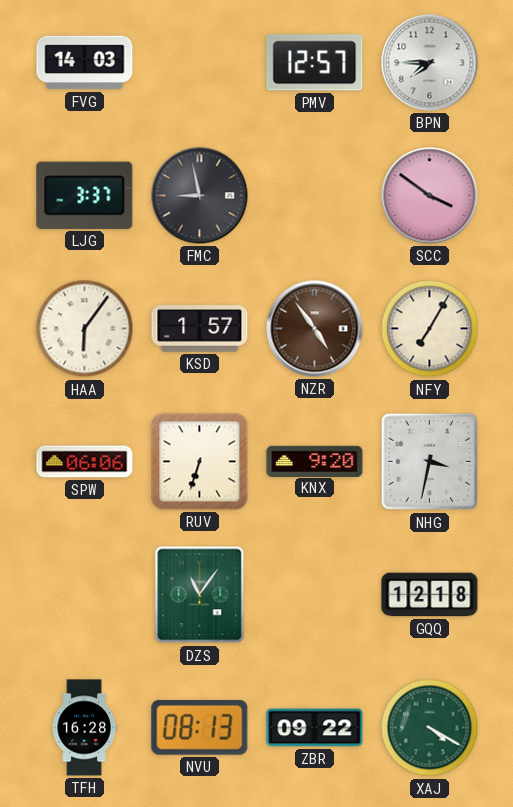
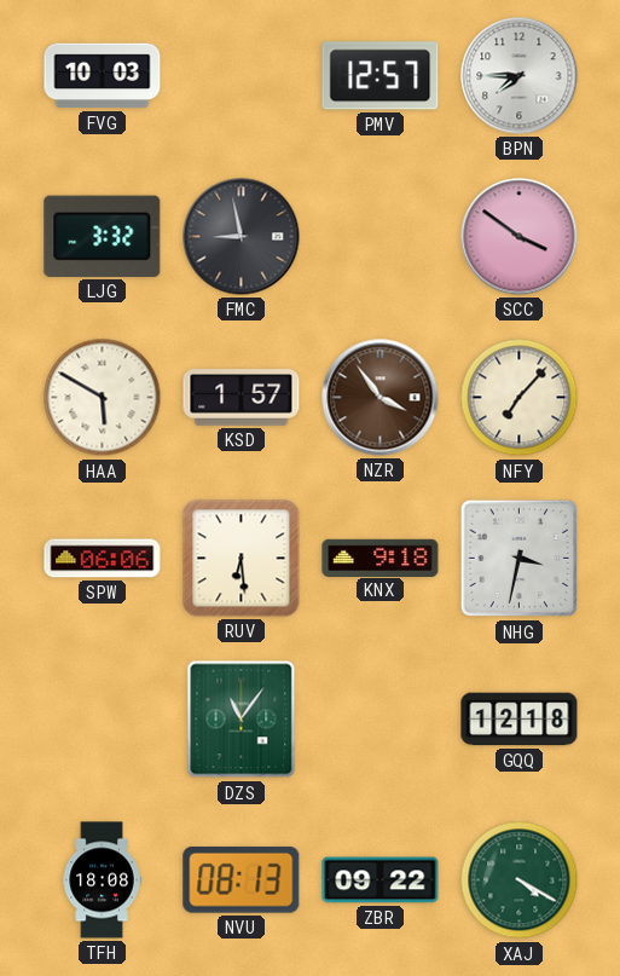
FVG: 14:03 -> 10:03 (103, 76)
LJG: 3:37 -> 3:32 (103, 236)
HAA: 6:06 -> 5:50 (103, 398)
NZR: 4:54 -> 3:54 (381, 398)
NFY: 7:05 -> 7:07 (520, 398)
RUV: 6:33 -> 6:29 (242, 559)
KNX: 9:20 -> 9:18 (381, 558)
TFH: 16:28 -> 18:08 (102, 880)
